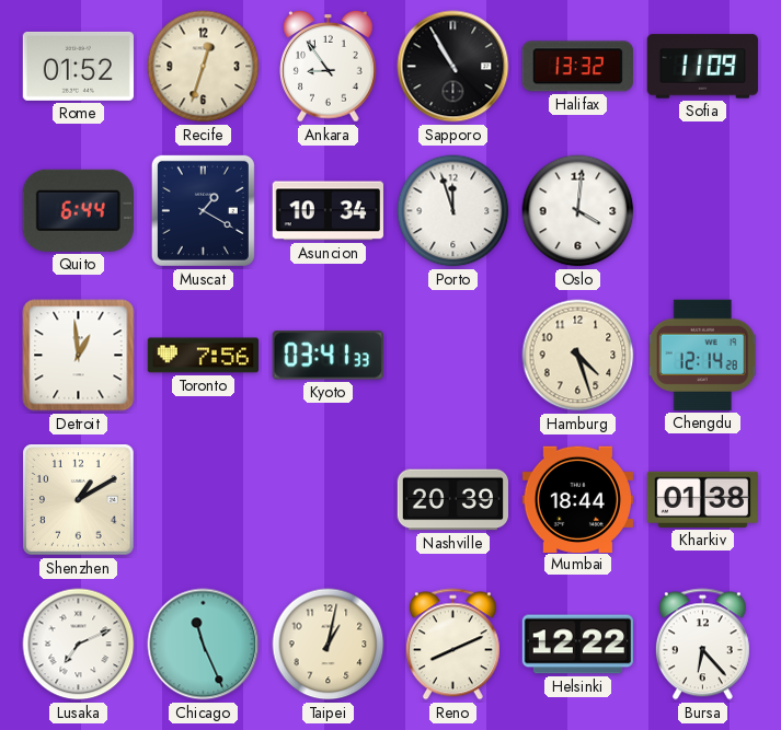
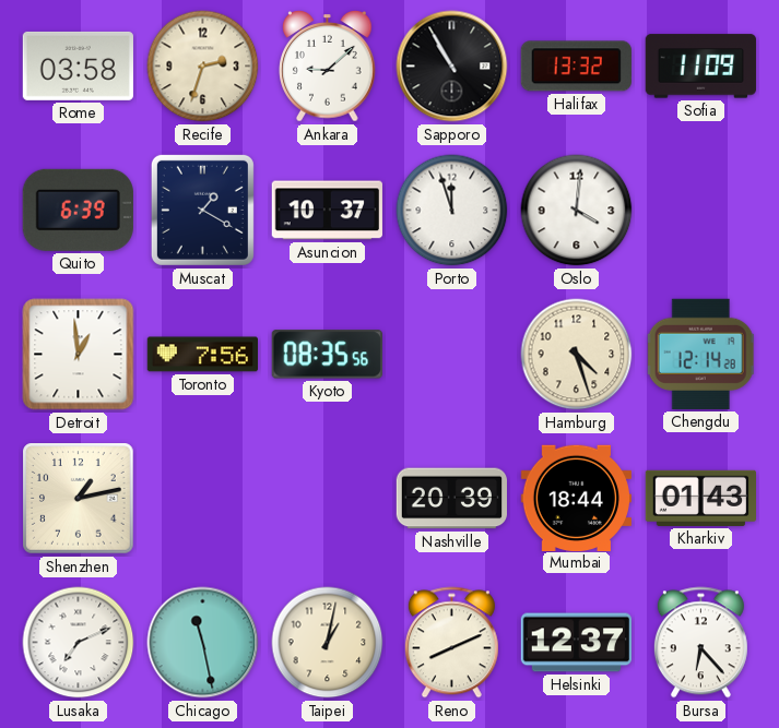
Rome: 01:52 -> 03:58 (78, 65)
Recife: 12:33 -> 2:33 (203, 67)
Ankara: 8:54 -> 9:08 (328, 67)
Quito: 6:44 -> 6:39 (78, 210)
Asuncion: 10:34 -> 10:37 (327, 211)
Kyoto: 03:41 -> 08:35 (327, 355)
Shenzhen: 1:10 -> 1:13 (79, 499)
Kharkiv: 01:38 -> 01:43 (700, 498)
Chicago: 11:26 -> 11:28 (203, 643)
Helsinki: 12:22 -> 12:37 (576, 643)
